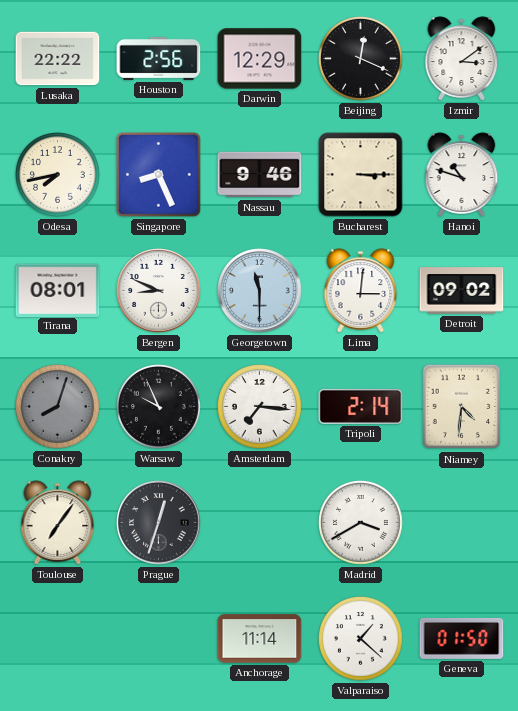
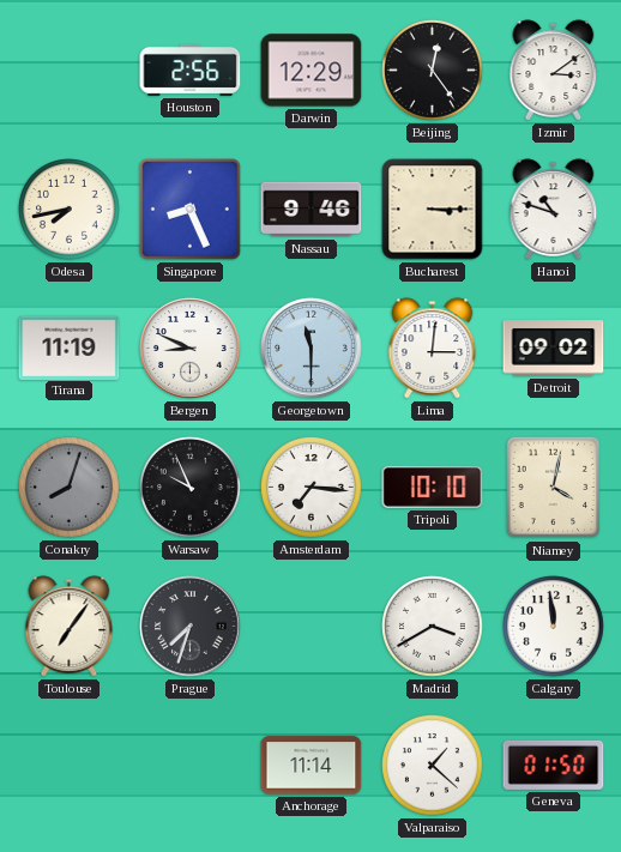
Lusaka: 22:22 -> none (58, 59)
Beijing: 12:19 -> 12:24 (433, 71)
Tirana: 08:01 -> 11:19 (70, 348)
Tripoli: 2:14 -> 10:10 (433, 487)
Niamey: 4:31 -> 4:02 (554, 488)
Prague: 12:33 -> 7:33 (191, 627)
Calgary: none -> 11:59 (554, 627)
